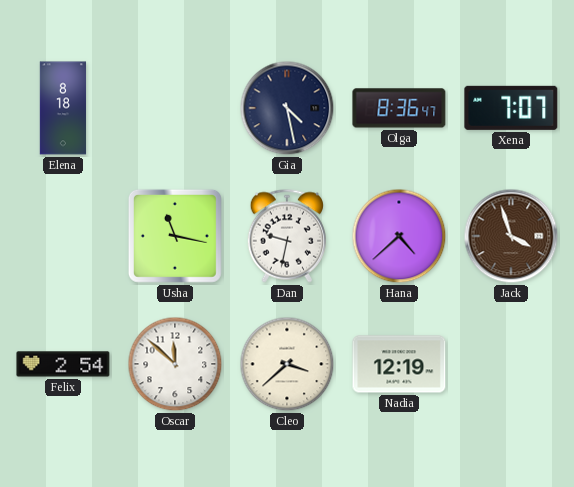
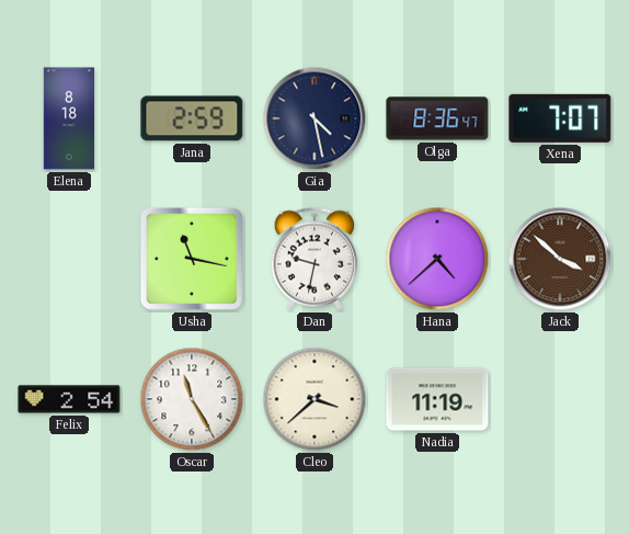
Jana: none -> 2:59 (192, 118)
Jack: 3:57 -> 3:52 (560, 259)
Oscar: 11:52 -> 11:25 (192, 399)
Nadia: 12:19 -> 11:19 (437, 399)
